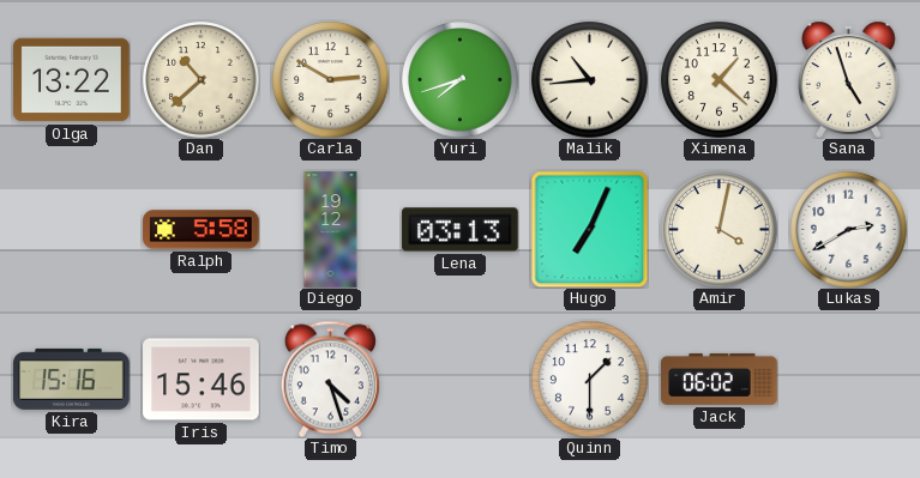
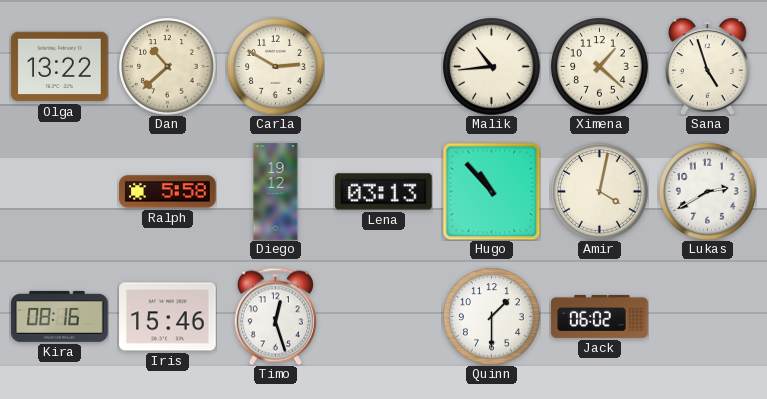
Yuri: 7:42 -> none (461, 80)
Hugo: 7:04 -> 10:53 (491, 191)
Kira: 15:16 -> 08:16 (60, 316)
Timo: 4:27 -> 12:27 (275, 316)
